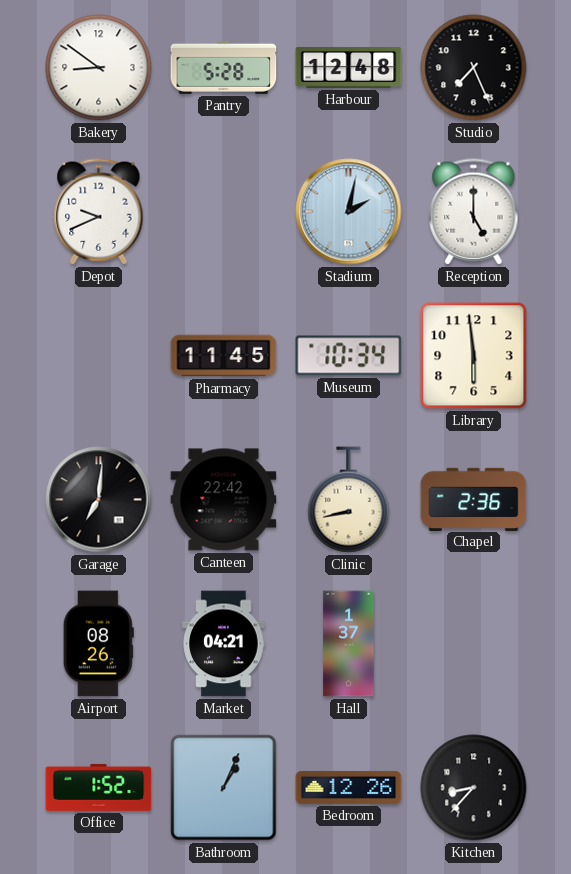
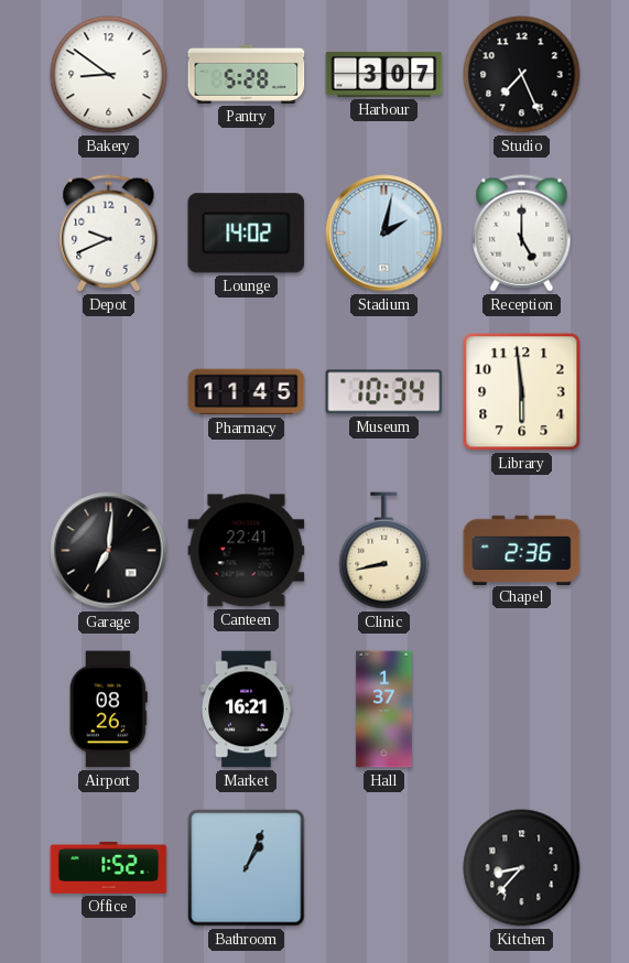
Harbour: 12:48 -> 3:07 (384, 74)
Lounge: none -> 14:02 (247, 234)
Canteen: 22:42 -> 22:41 (247, 551)
Market: 04:21 -> 16:21 (247, 710)
Bedroom: 12:26 -> none (349, 787)
